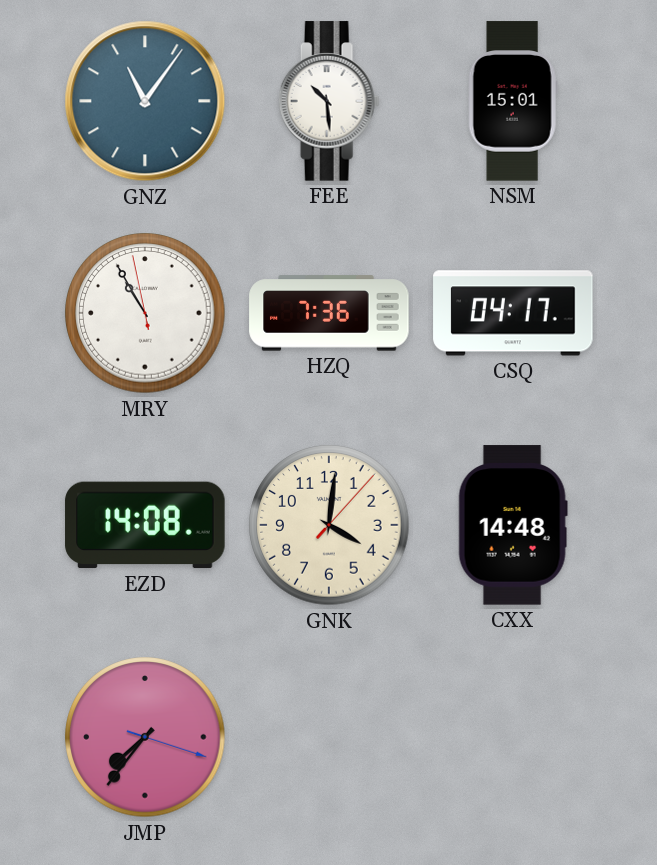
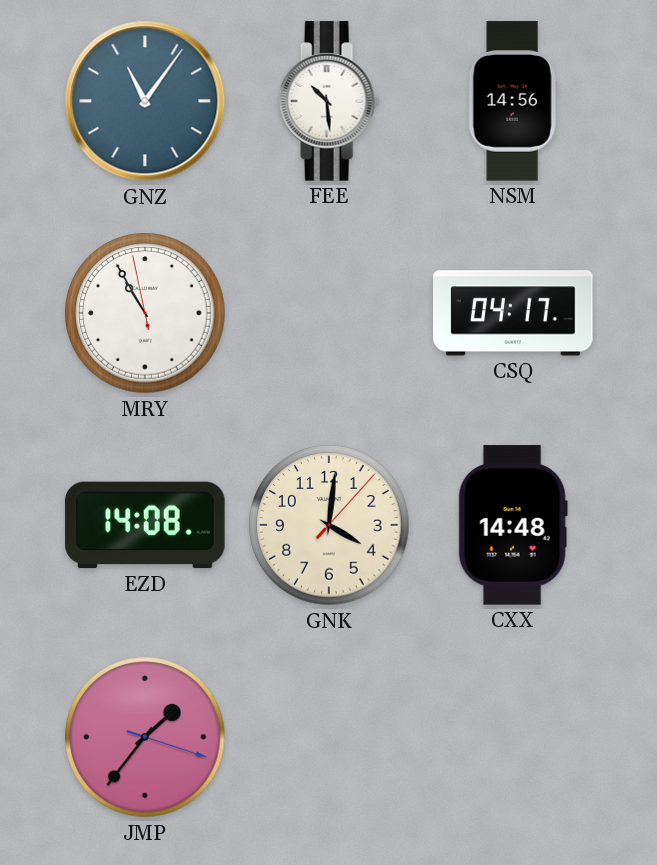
NSM: 15:01 -> 14:56 (513, 101)
HZQ: 7:36 -> none (329, 313)
JMP: 7:36 -> 1:36 (145, 737)
